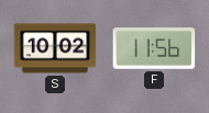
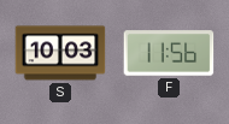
S: 10:02 -> 10:03 (60, 53)
